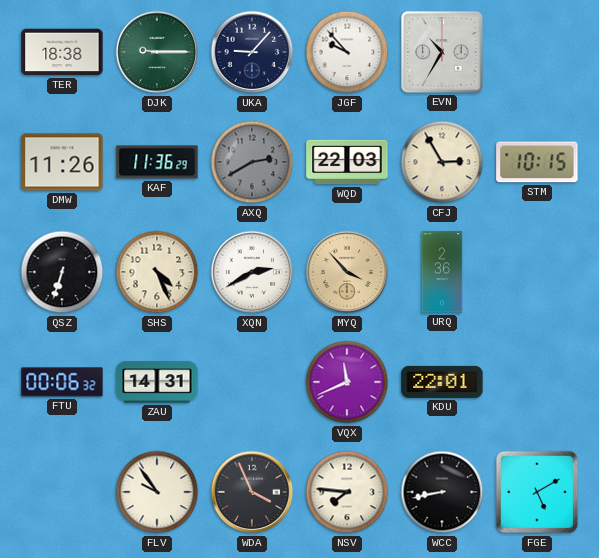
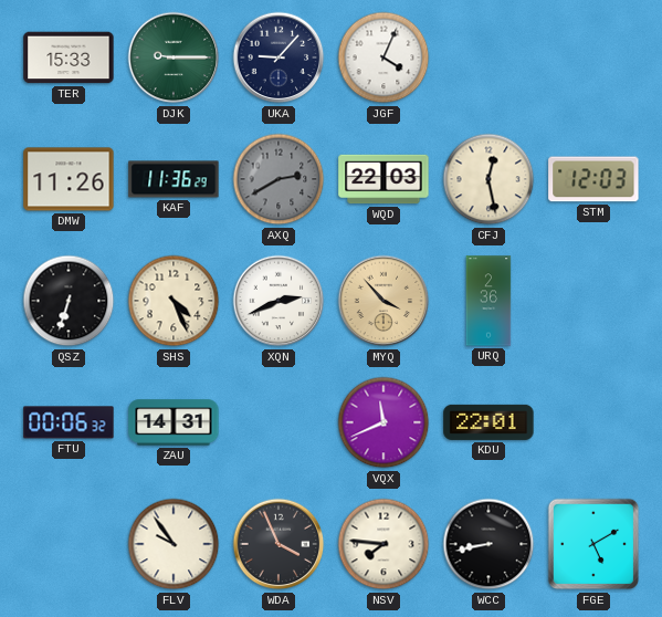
TER: 18:38 -> 15:33 (69, 57)
JGF: 9:53 -> 4:04 (383, 57)
EVN: 10:35 -> none (442, 52)
CFJ: 2:55 -> 12:28 (488, 179)
STM: 10:15 -> 12:03 (593, 179)
XQN: 2:40 -> 2:41 (279, 301)
